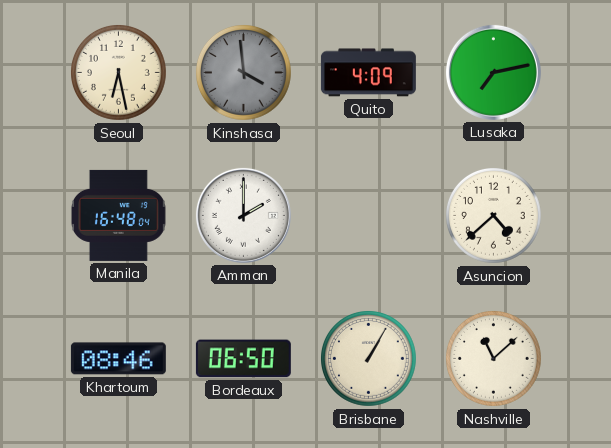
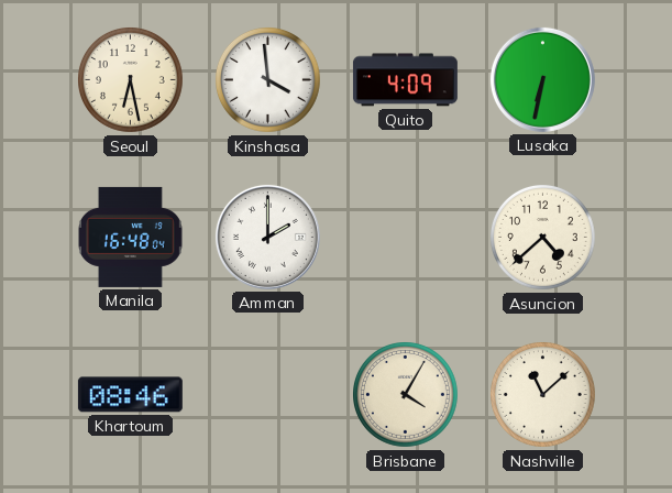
Kinshasa dial: grey -> white (268, 80)
Lusaka: 7:13 -> 6:32 (542, 79)
Bordeaux: 06:50 -> none (243, 359)
Brisbane: 1:05 -> 4:05 (406, 395)
